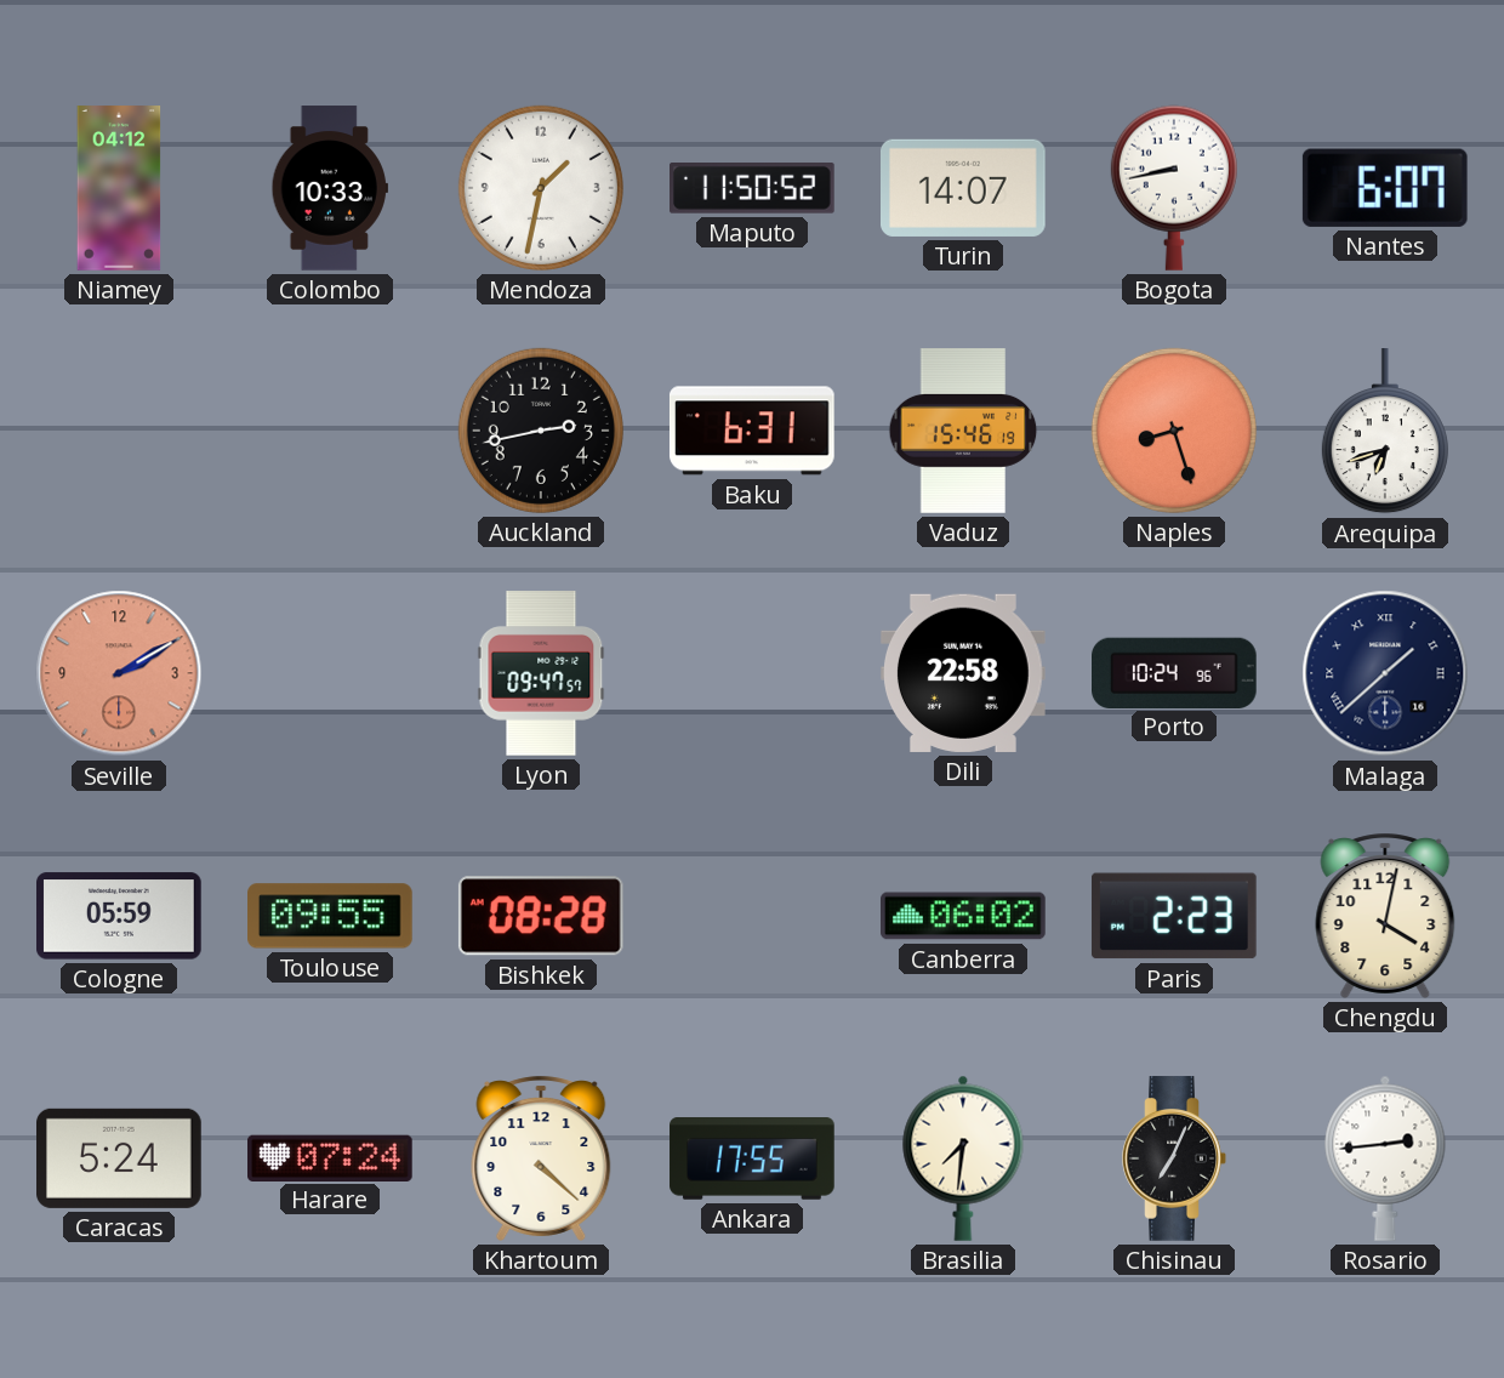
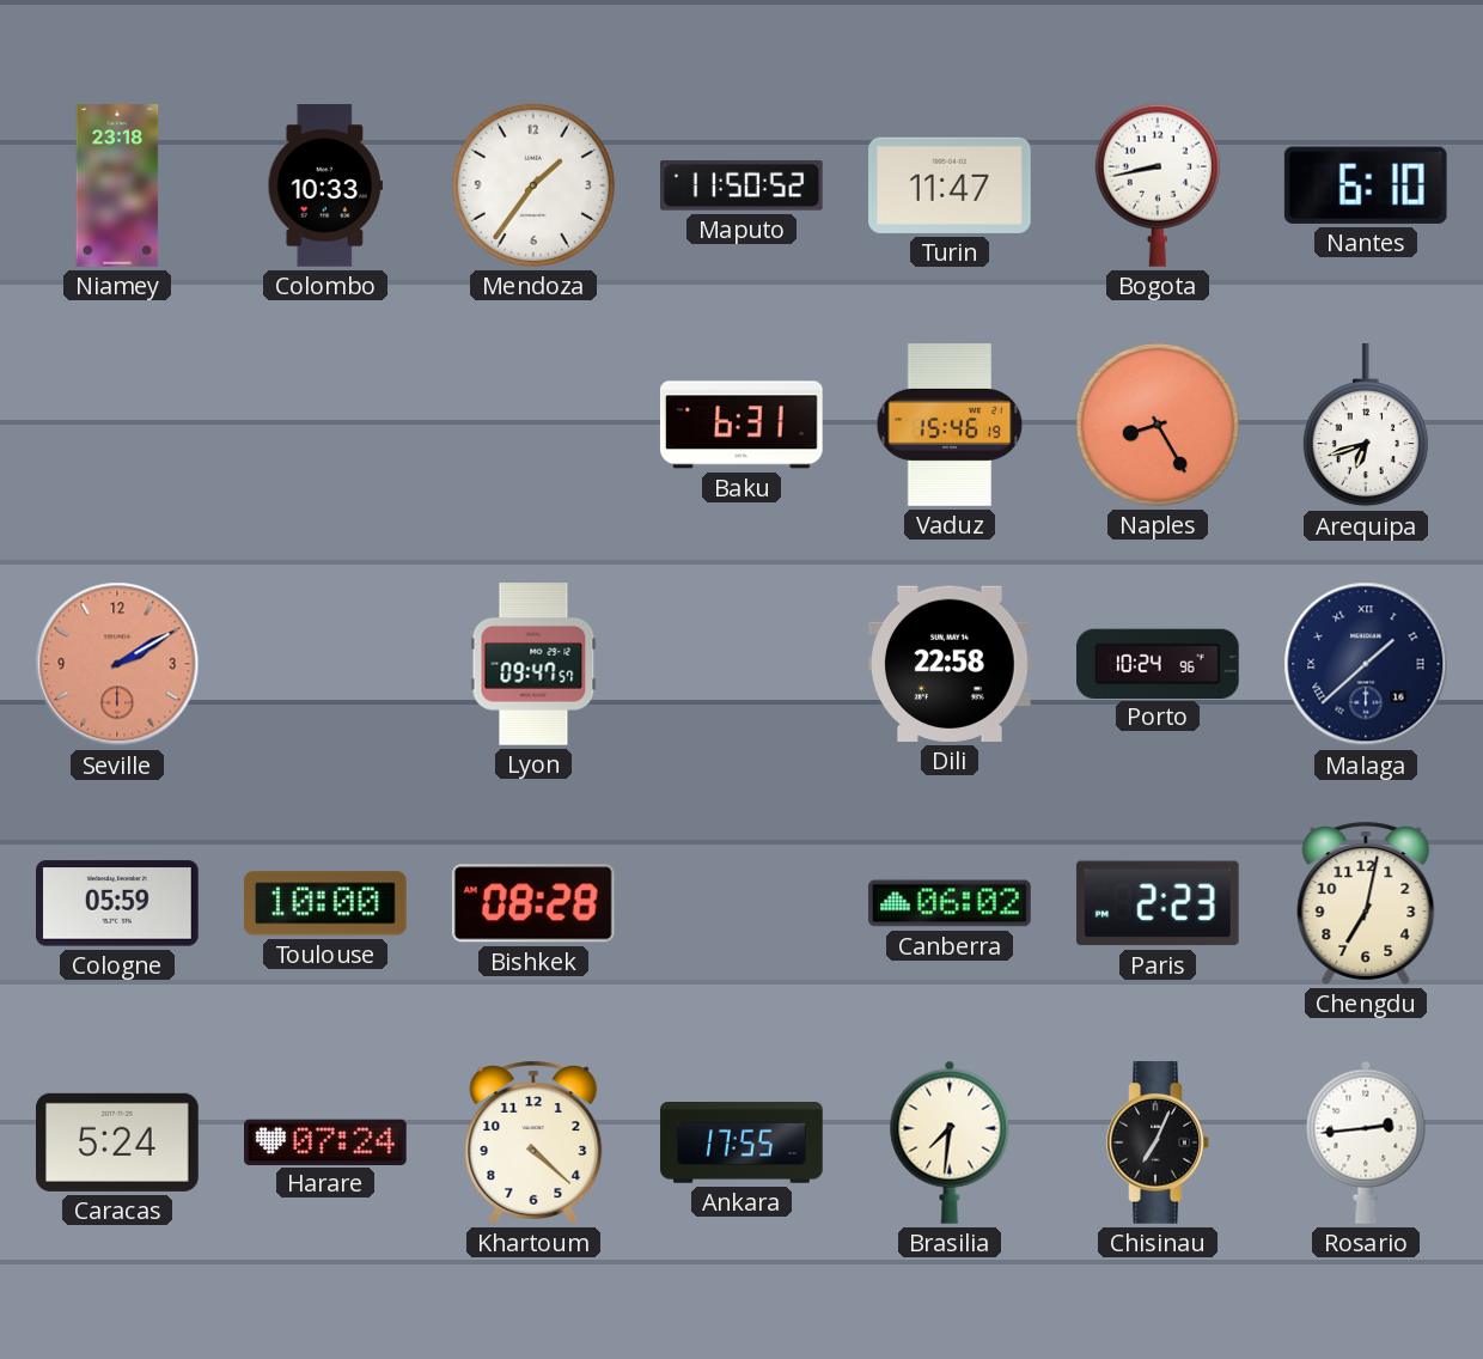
Niamey: 04:12 -> 23:18 (117, 185)
Mendoza: 1:32 -> 1:36 (533, 185)
Turin: 14:07 -> 11:47 (951, 185)
Nantes: 6:07 -> 6:10 (1366, 185)
Auckland: 2:43 -> none (541, 431)
Naples: 8:27 -> 8:25 (1158, 425)
Toulouse: 09:55 -> 10:00 (326, 903)
Chengdu: 4:02 -> 7:02 (1366, 903)
